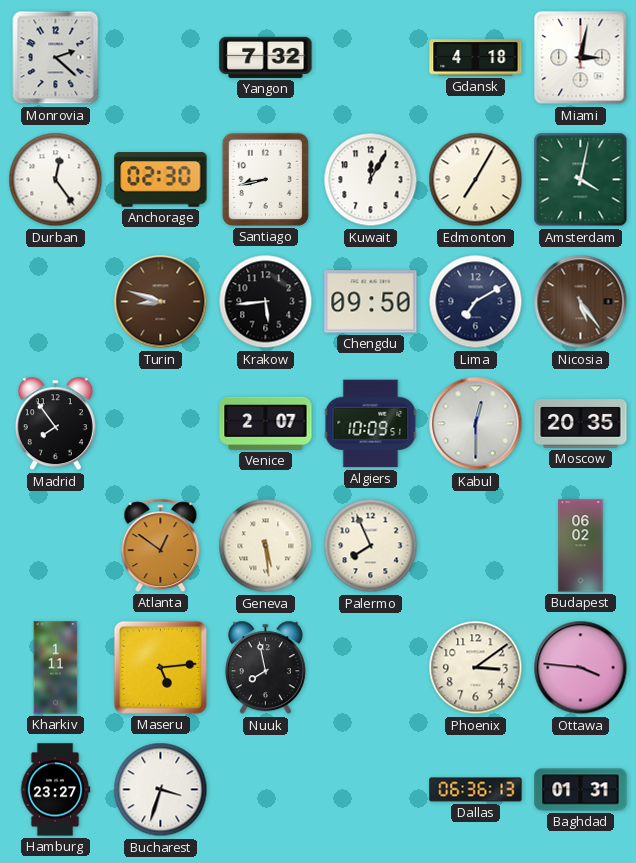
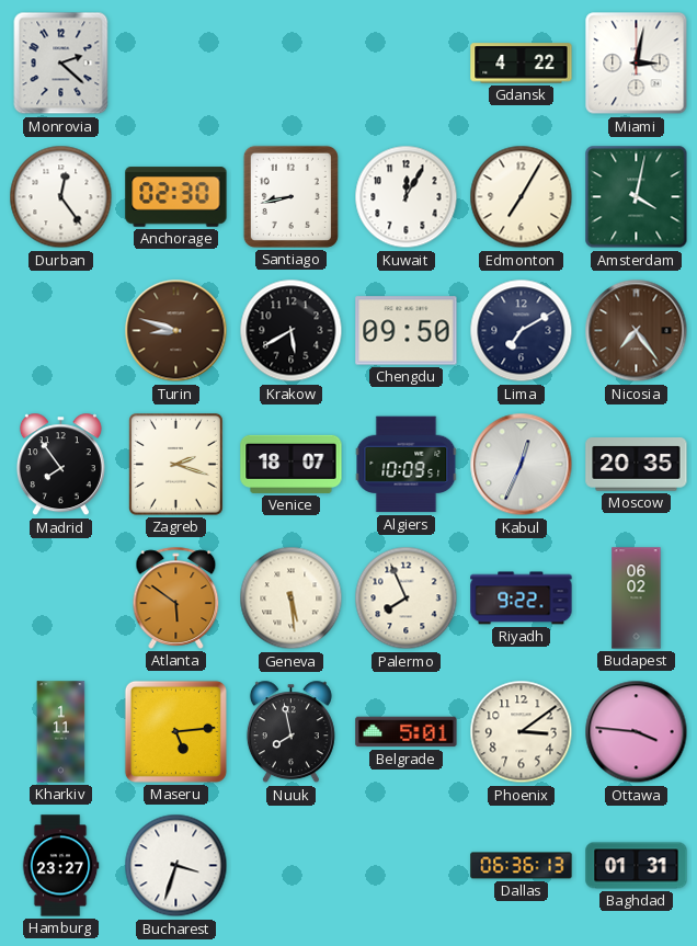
Yangon: 7:32 -> none (266, 57)
Gdansk: 4:18 -> 4:22 (522, 64)
Krakow: 5:44 -> 5:40 (292, 331)
Nicosia: 5:24 -> 7:24 (637, 331)
Zagreb: none -> 2:18 (175, 465)
Venice: 2:07 -> 18:07 (292, 464)
Kabul: 12:30 -> 12:34 (522, 465)
Atlanta: 12:51 -> 5:51 (176, 597)
Riyadh: none -> 9:22 (522, 599)
Belgrade: none -> 5:01 (407, 732)
